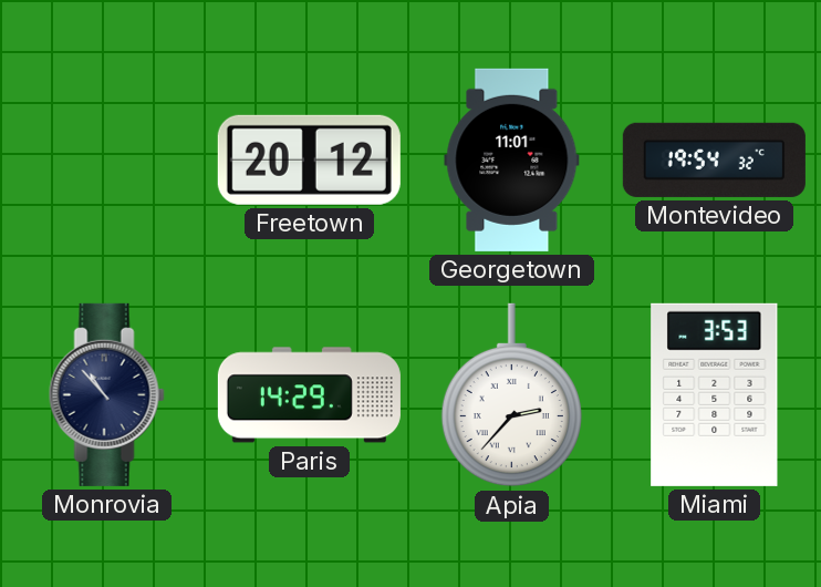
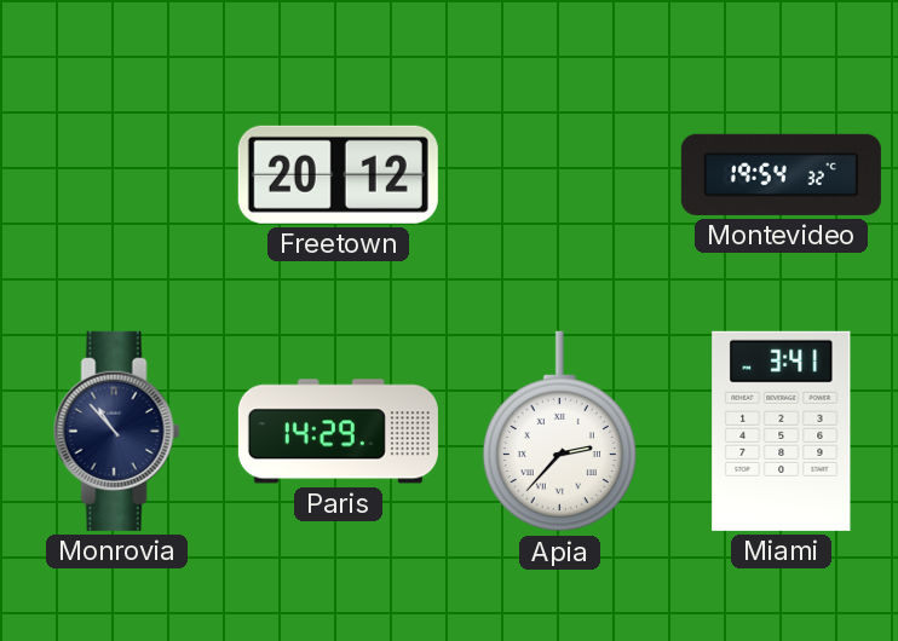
Georgetown: 11:01 -> none (512, 159)
Miami: 3:53 -> 3:41 (782, 431)
